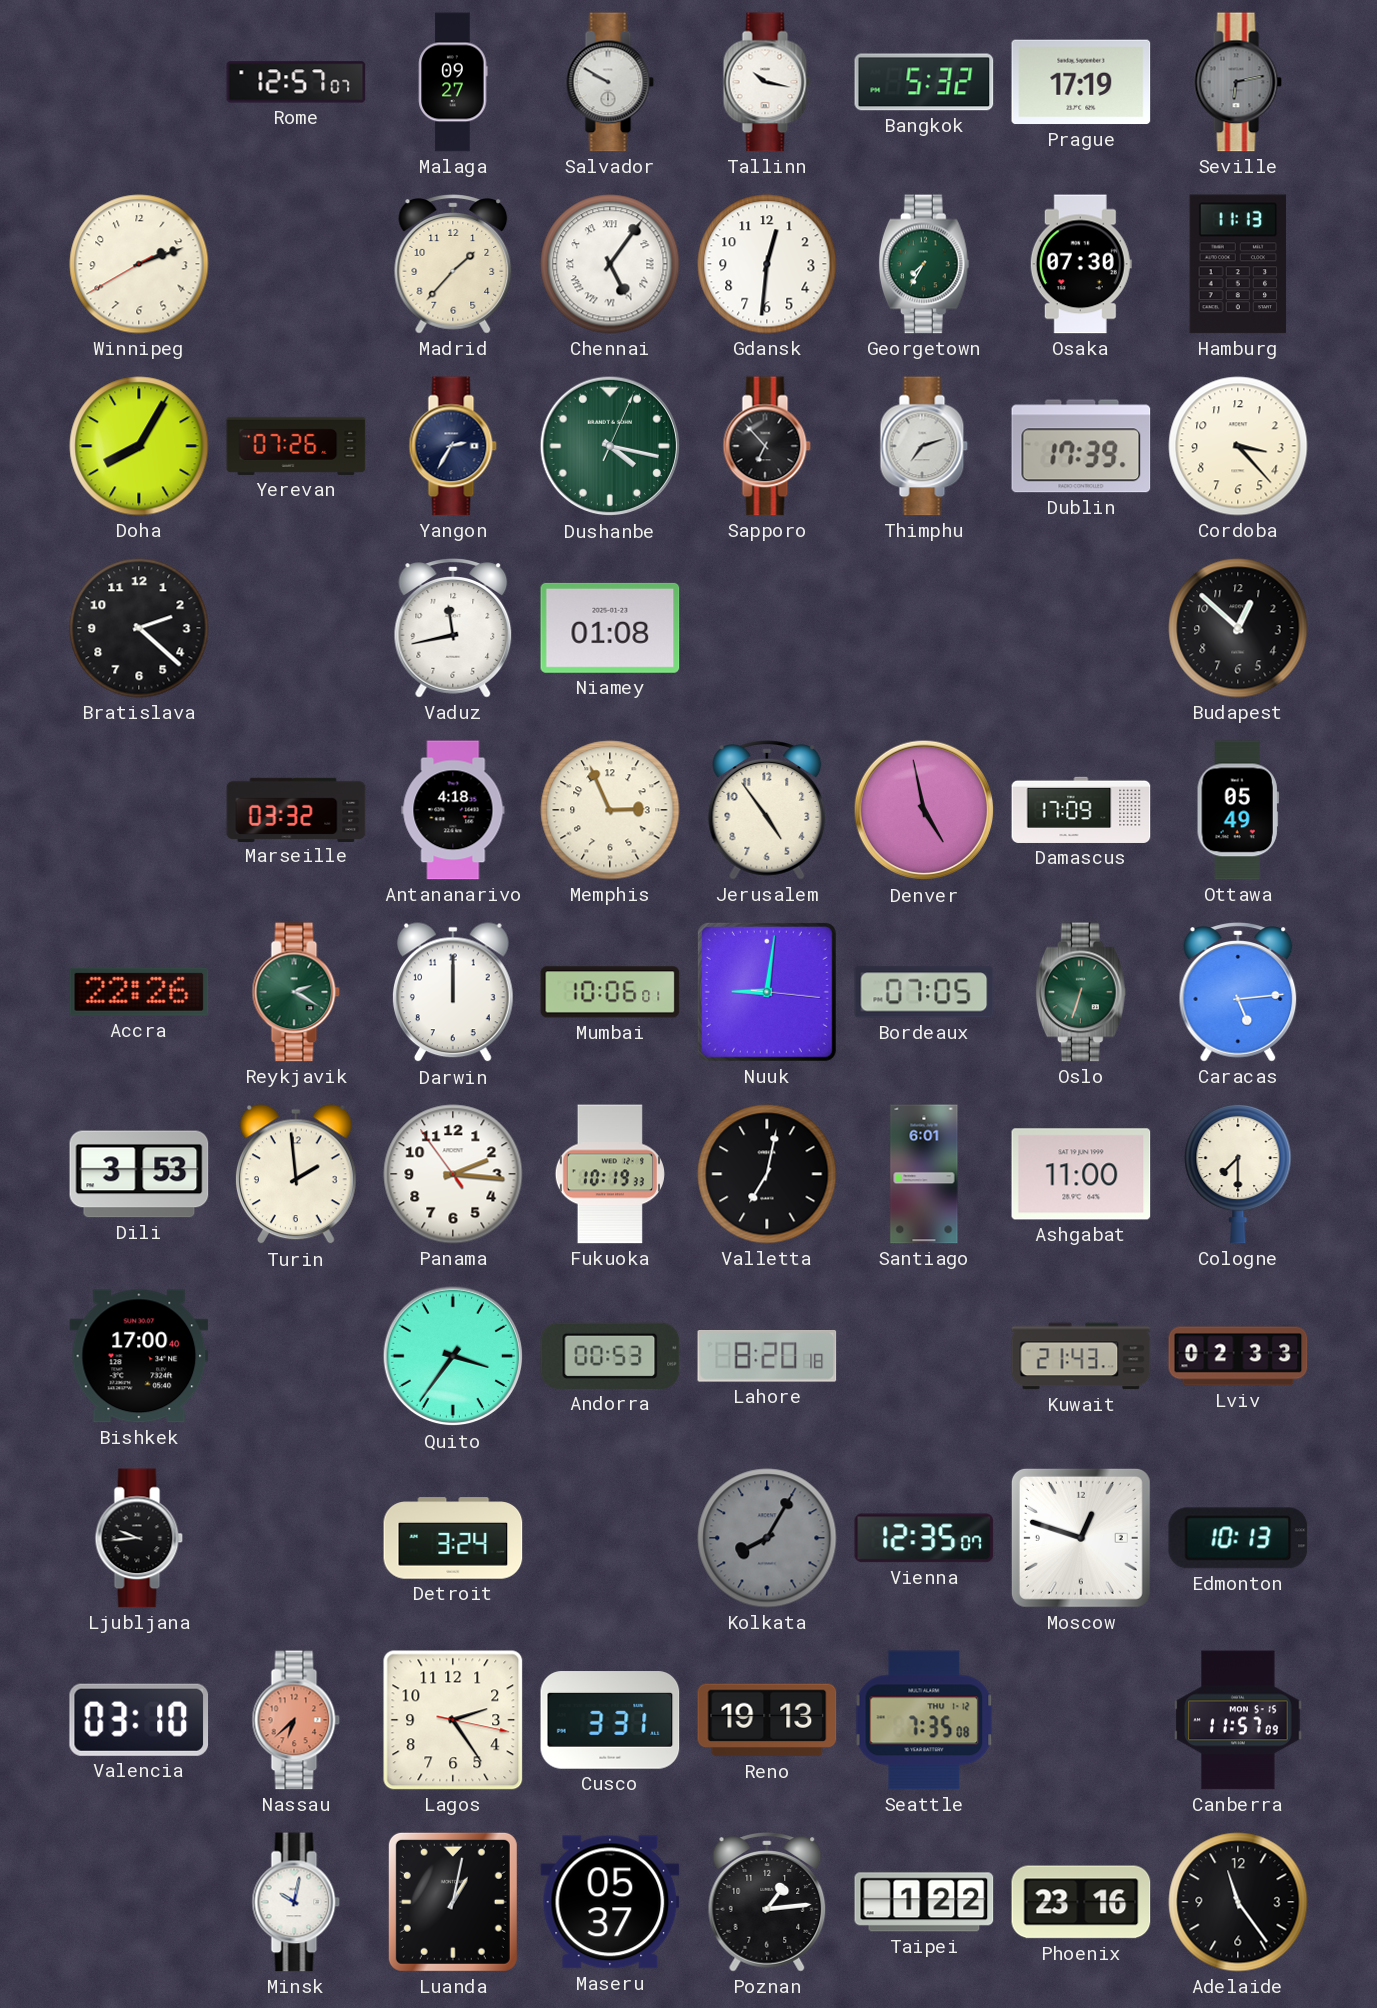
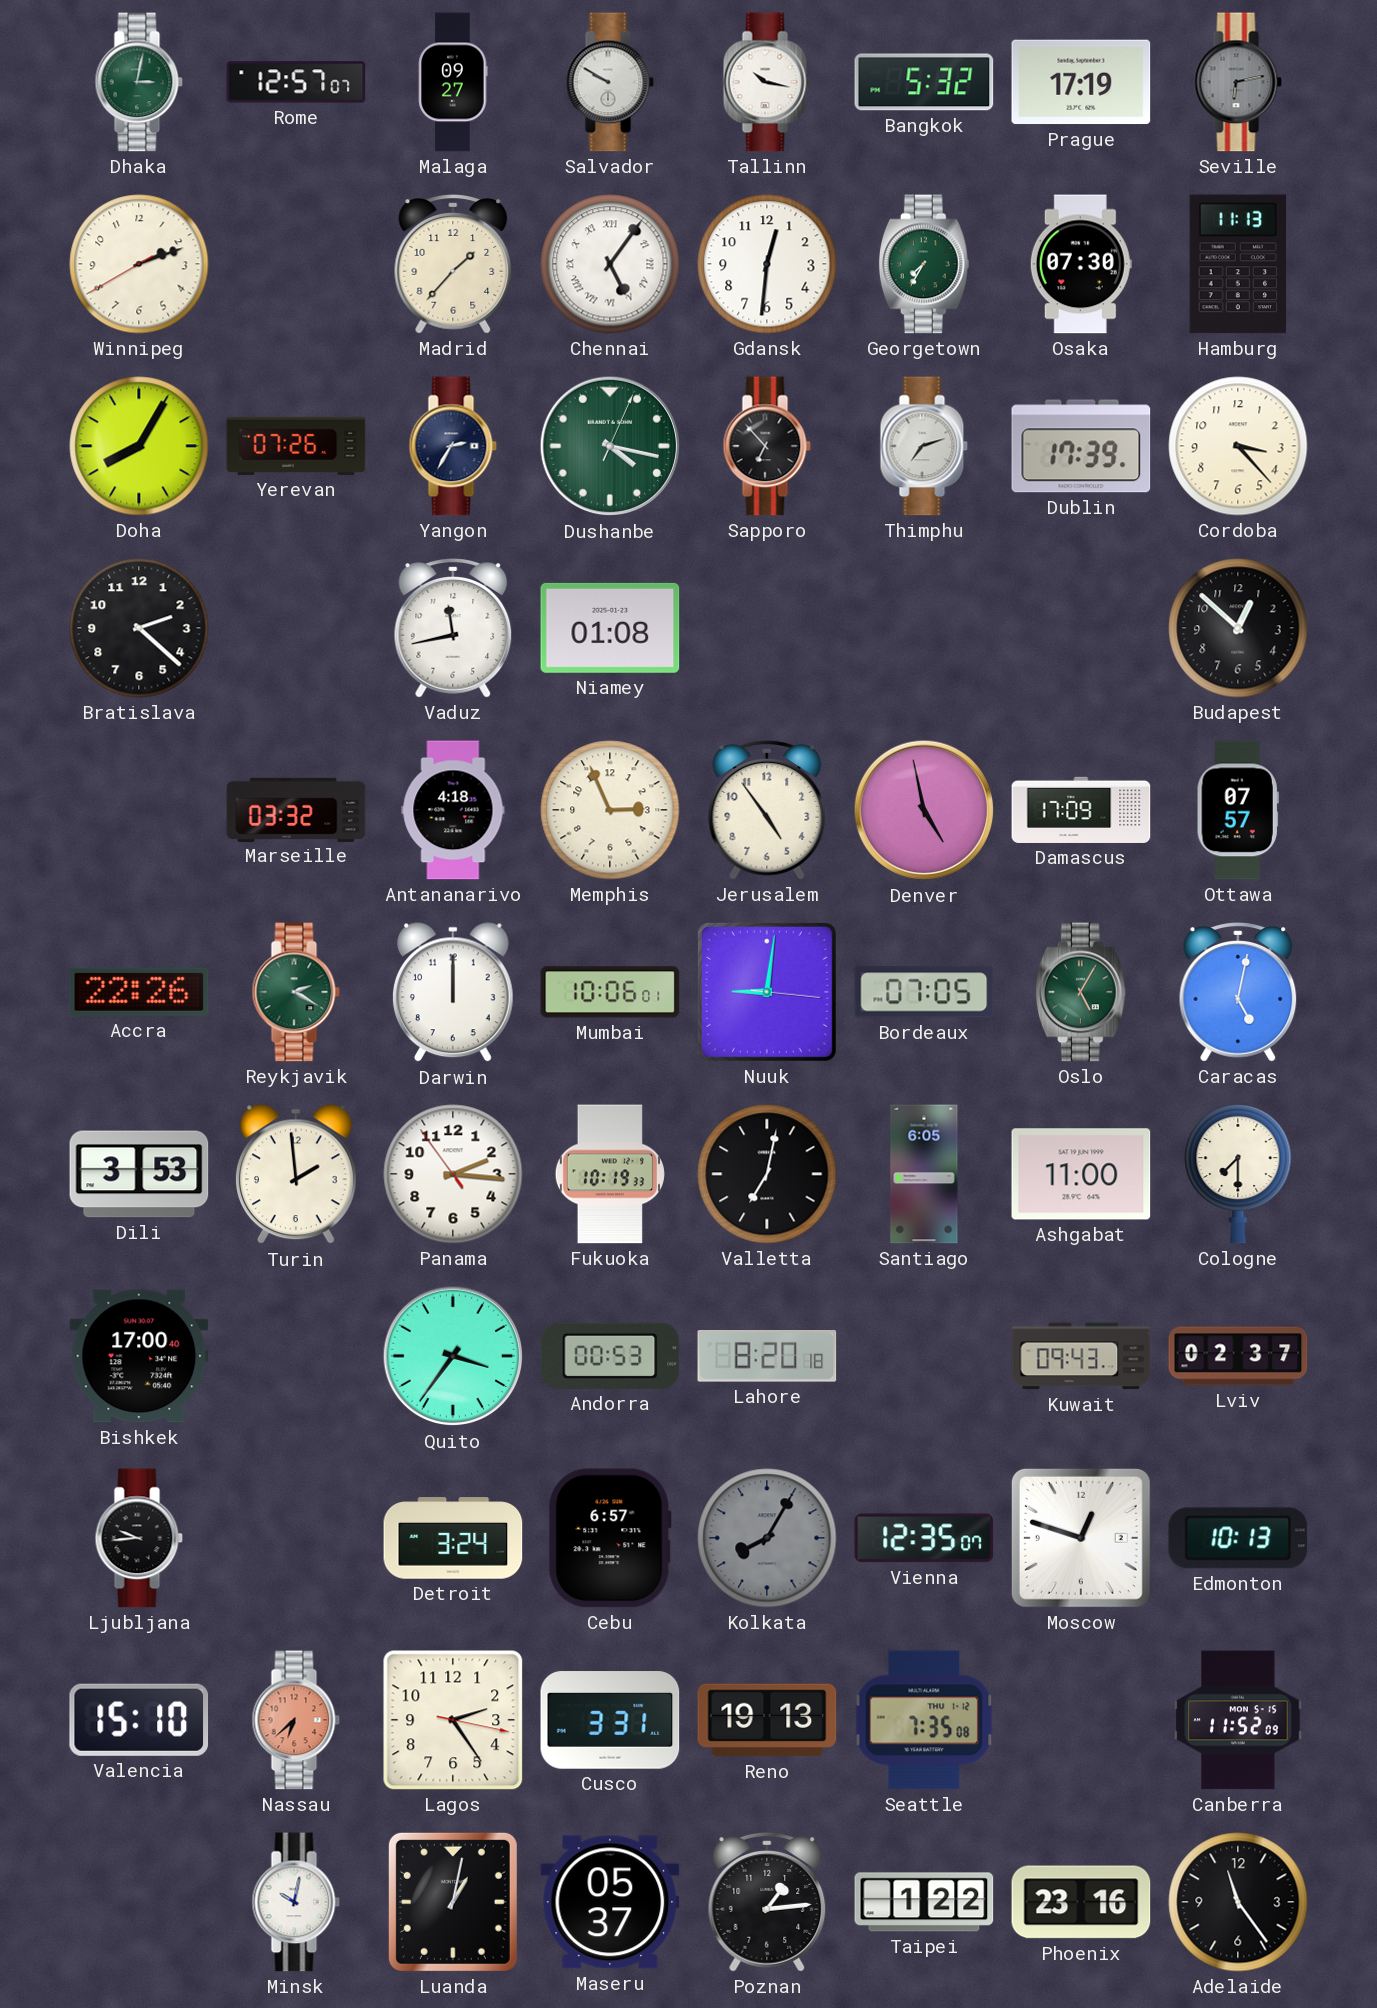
Dhaka: none -> 3:02 (139, 82)
Ottawa: 05:49 -> 07:57 (1238, 810)
Oslo: 6:33 -> 5:05 (1081, 992)
Caracas: 5:14 -> 5:02 (1238, 992)
Santiago: 6:01 -> 6:05 (924, 1174)
Kuwait: 21:43 -> 09:43 (1081, 1356)
Lviv: 02:33 -> 02:37 (1238, 1356)
Cebu: none -> 6:57 (610, 1538)
Valencia: 03:10 -> 15:10 (139, 1720)
Canberra: 11:57 -> 11:52 (1238, 1720)
